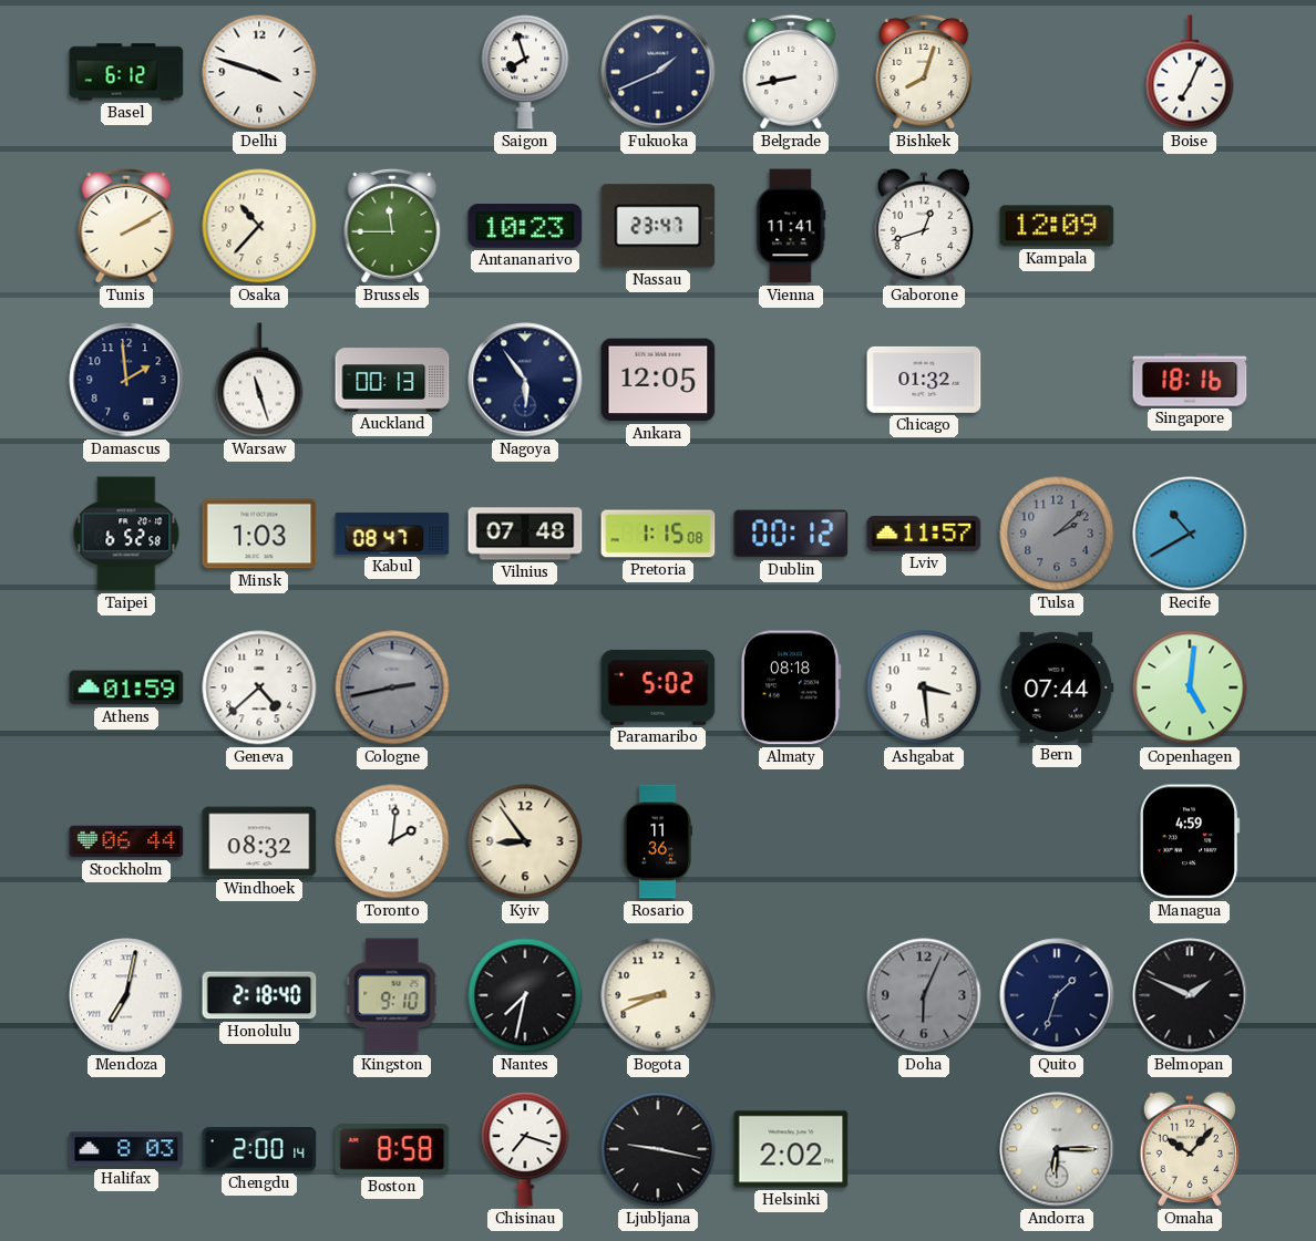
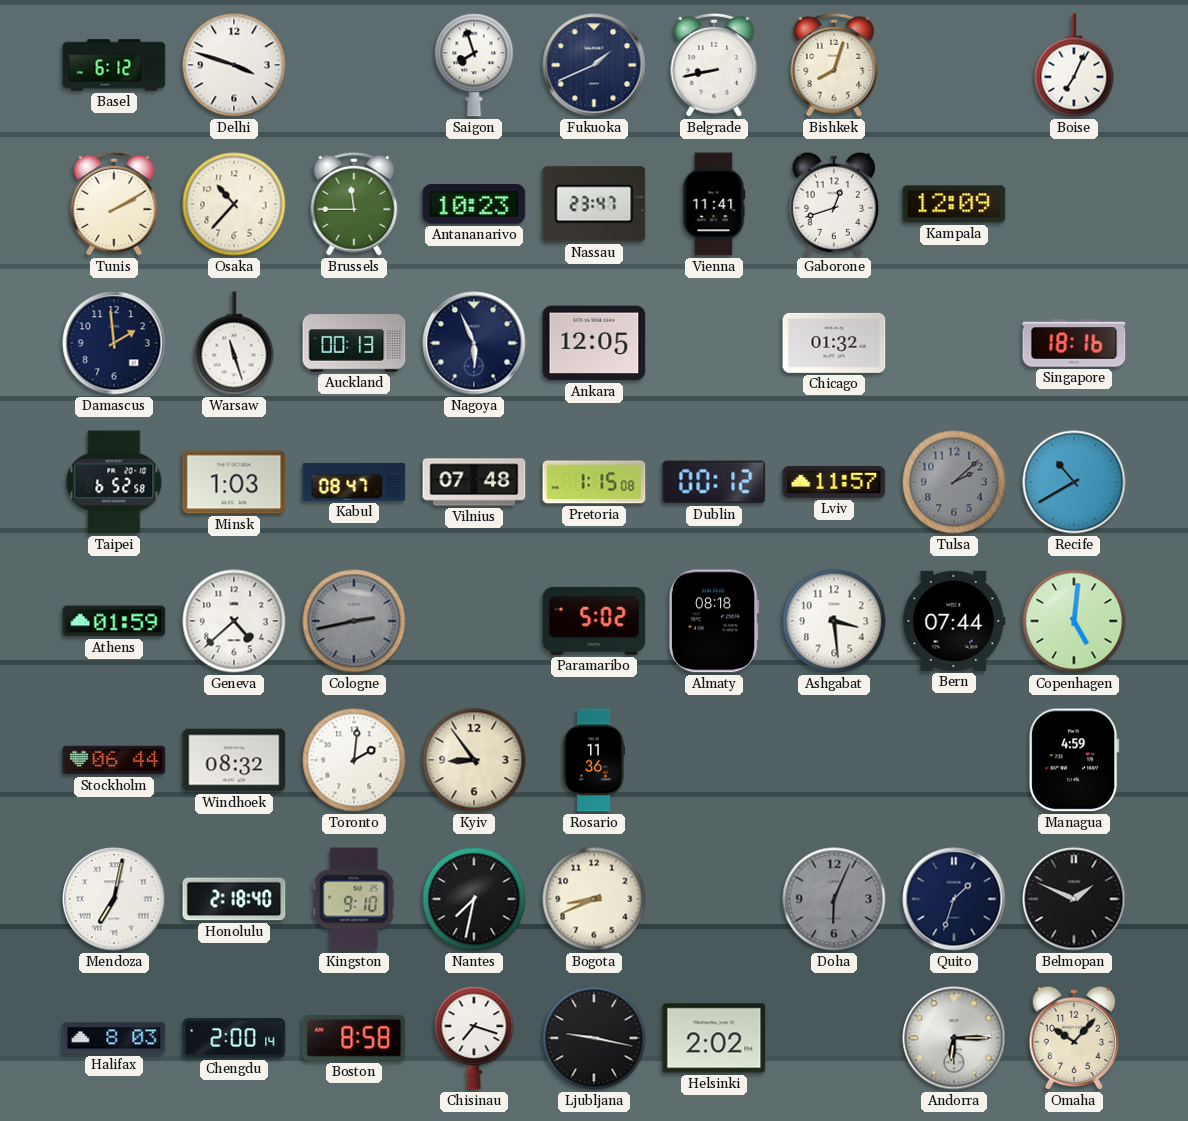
Nagoya: 5:54 -> 5:56 (474, 343)
